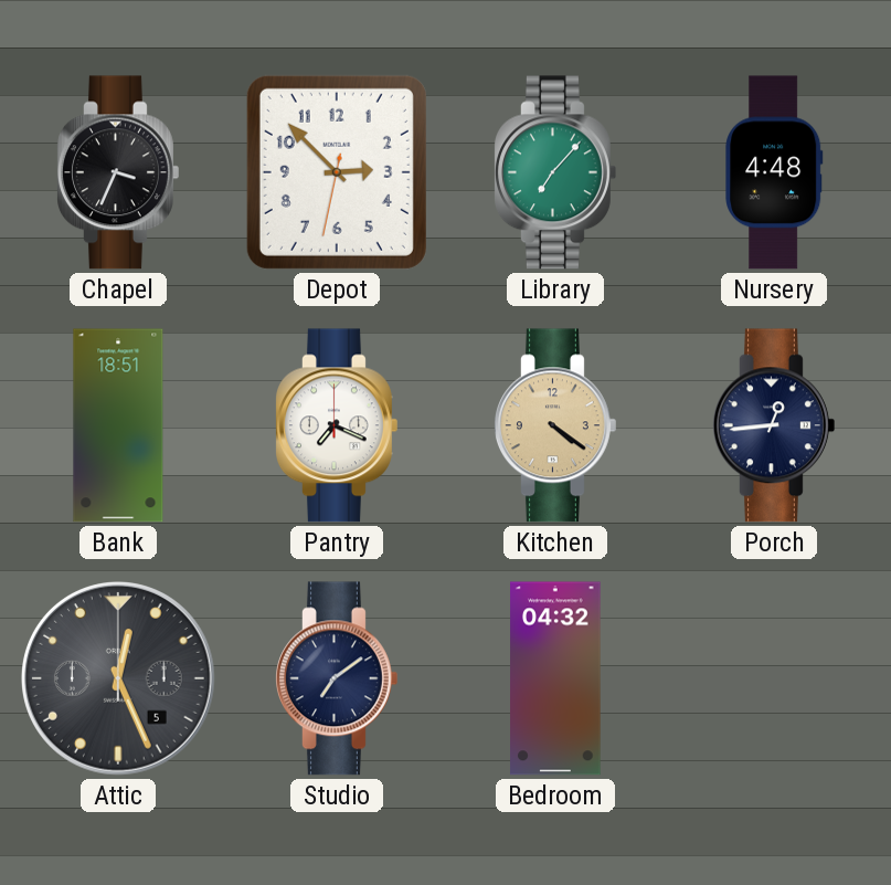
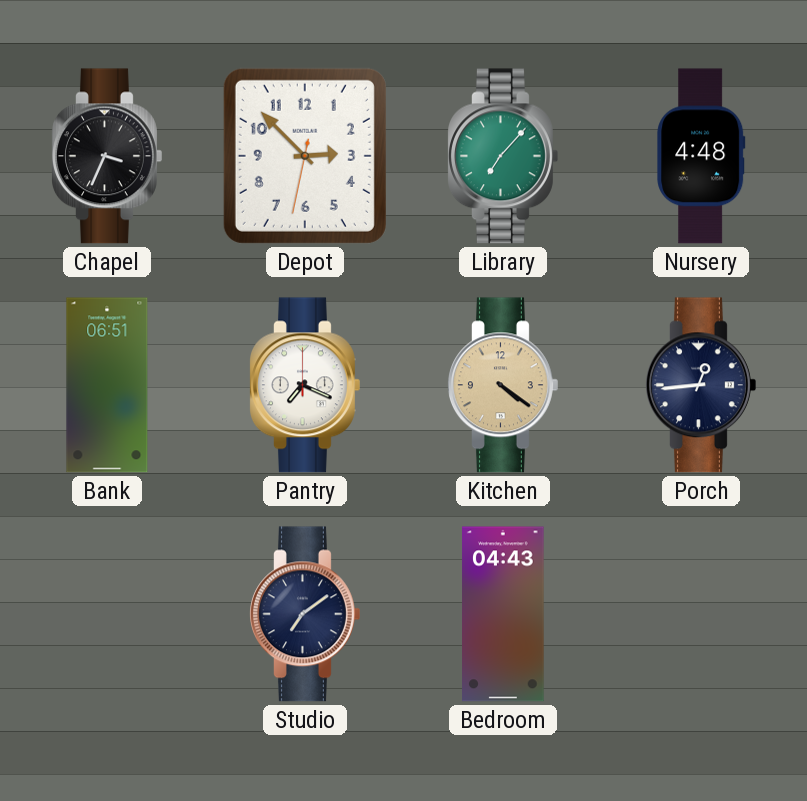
Bank: 18:51 -> 06:51 (107, 385)
Attic: 12:26 -> none (119, 679)
Bedroom: 04:32 -> 04:43 (503, 614)
